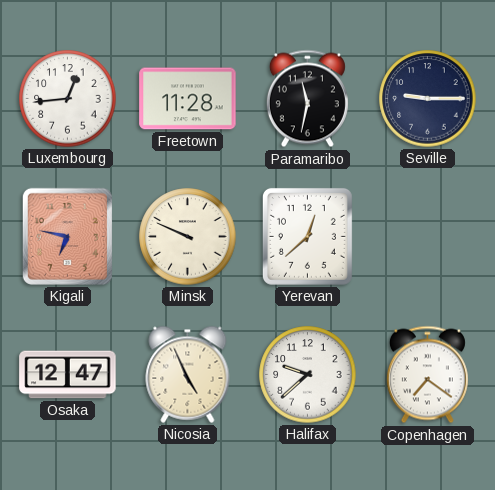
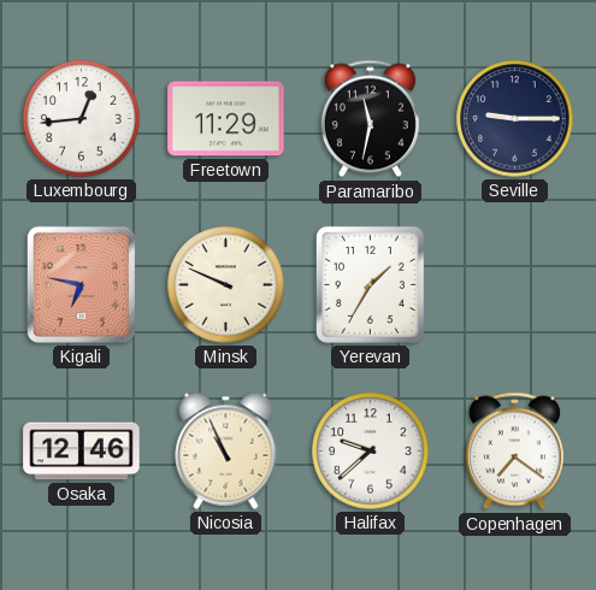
Freetown: 11:28 -> 11:29 (226, 119)
Yerevan: 12:38 -> 1:35 (370, 284)
Osaka: 12:47 -> 12:46 (82, 452)
Nicosia: 4:56 -> 10:56 (226, 450)
